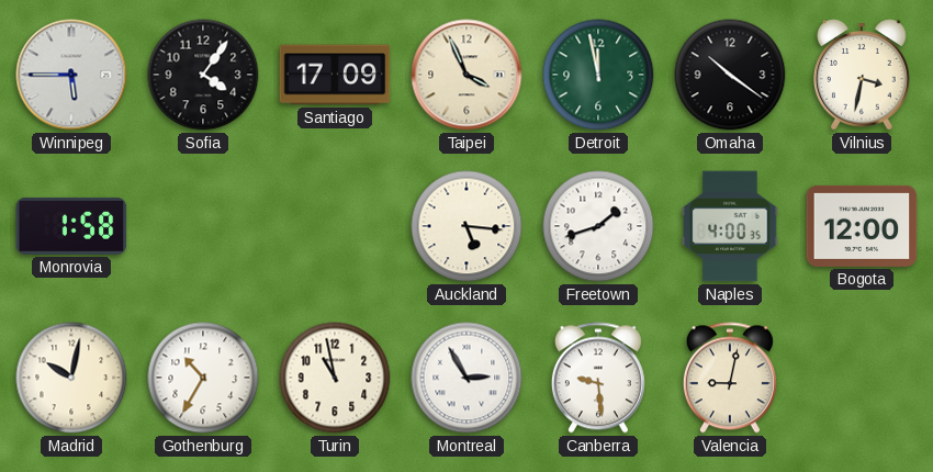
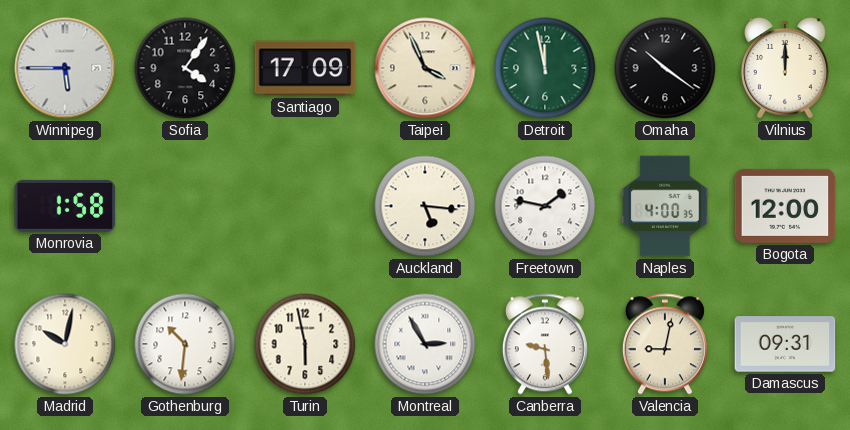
Vilnius: 3:32 -> 12:00 (785, 68)
Freetown: 1:42 -> 1:47 (545, 206)
Gothenburg: 10:35 -> 10:31 (185, 344)
Turin: 10:58 -> 5:58 (305, 344)
Damascus: none -> 09:31 (785, 344)
